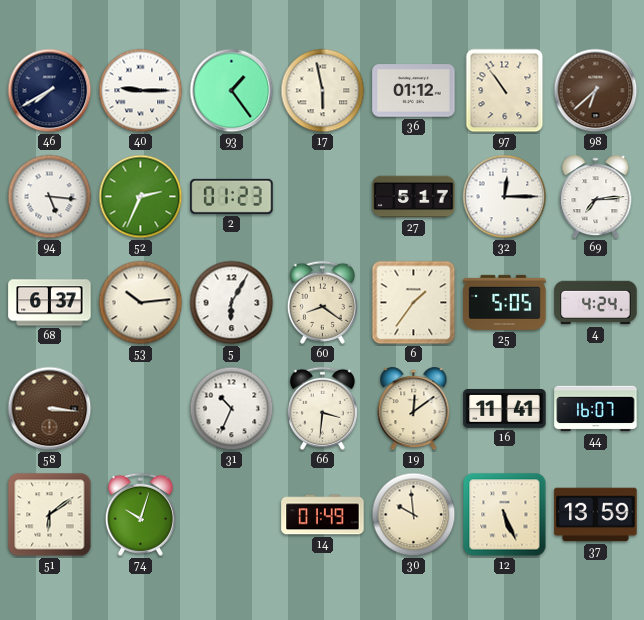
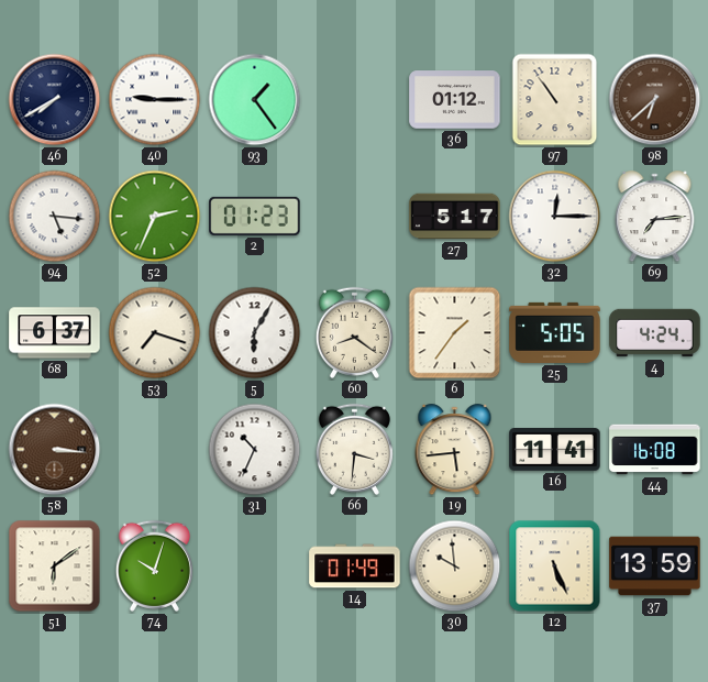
17: 5:58 -> none (323, 91)
53: 10:14 -> 7:18 (155, 333)
19: 12:09 -> 5:44 (455, 450)
44: 16:07 -> 16:08 (655, 450)
